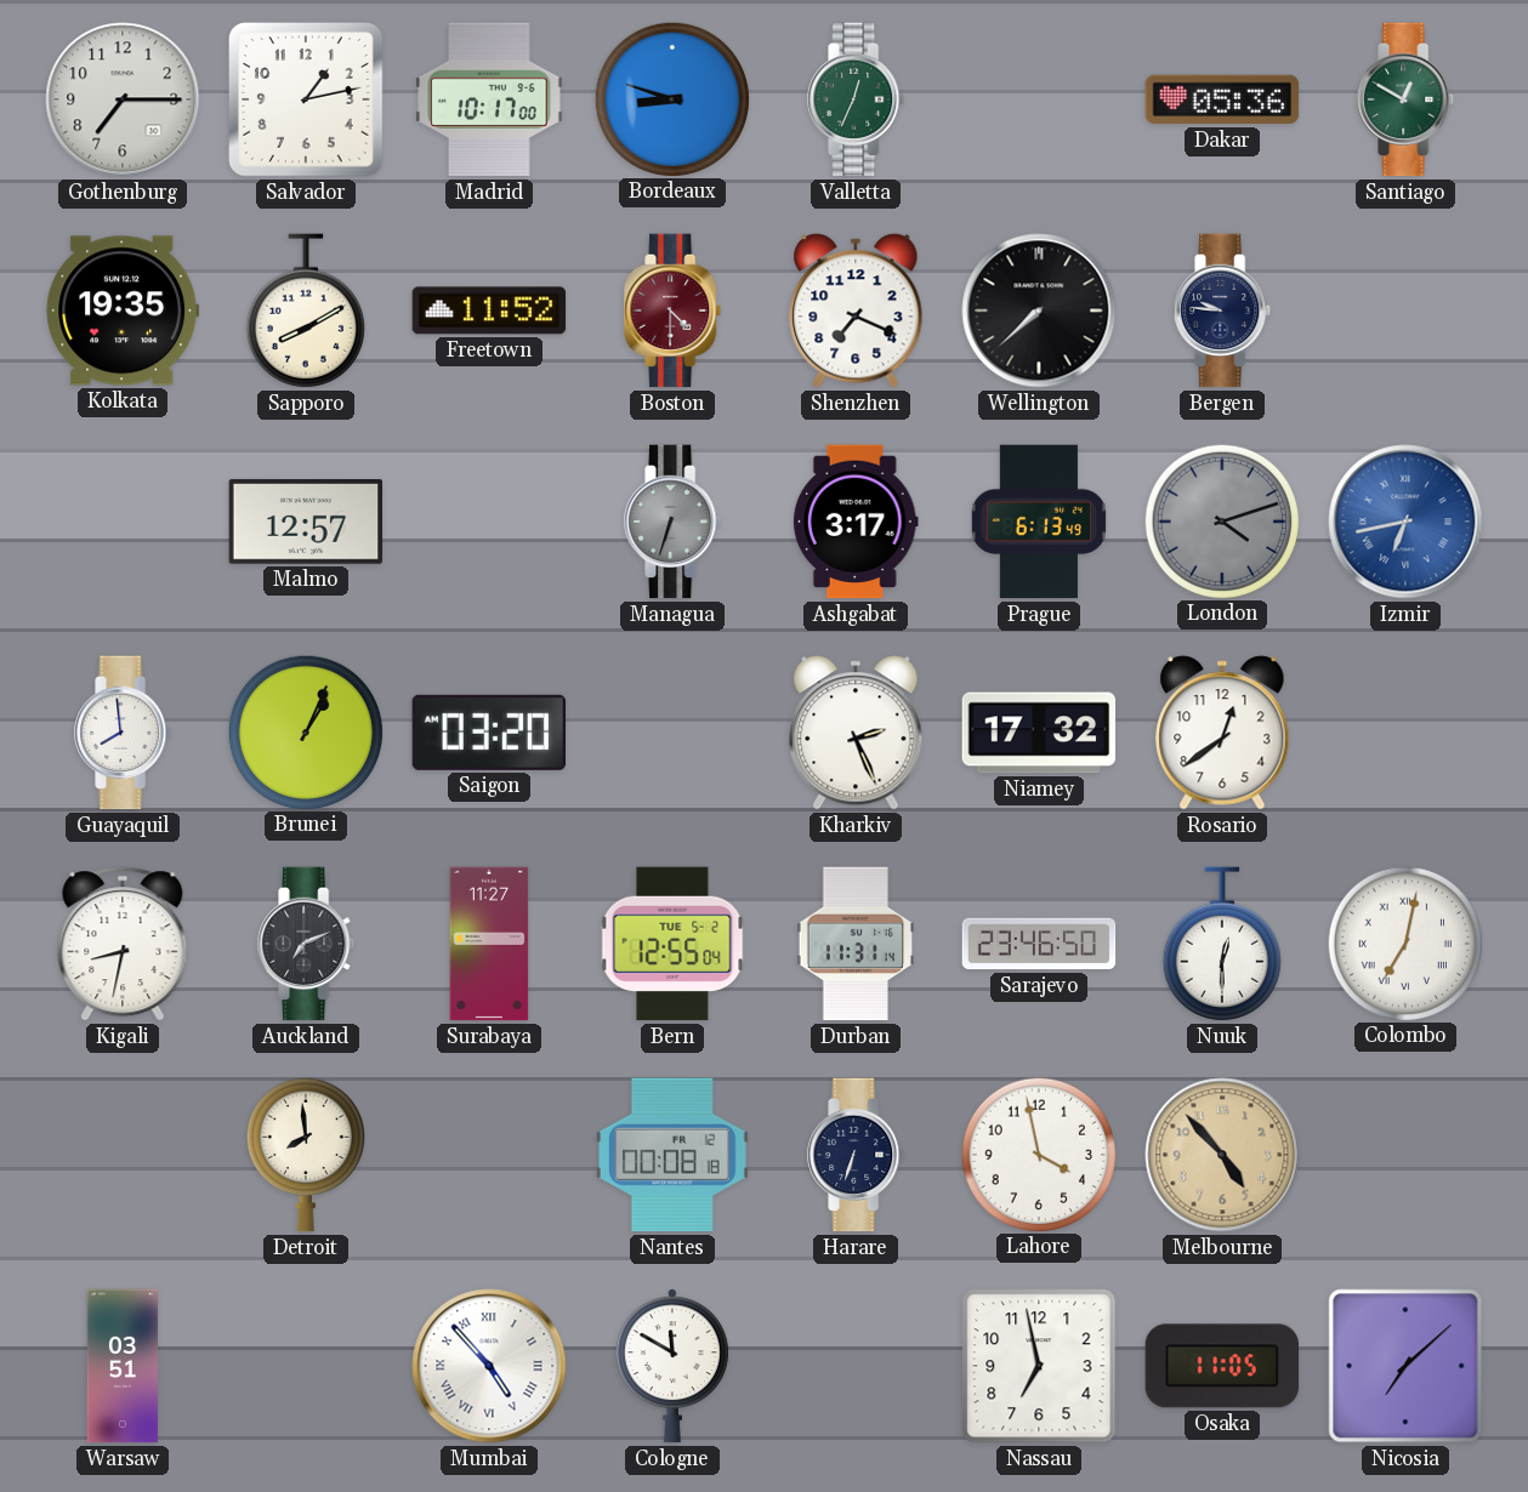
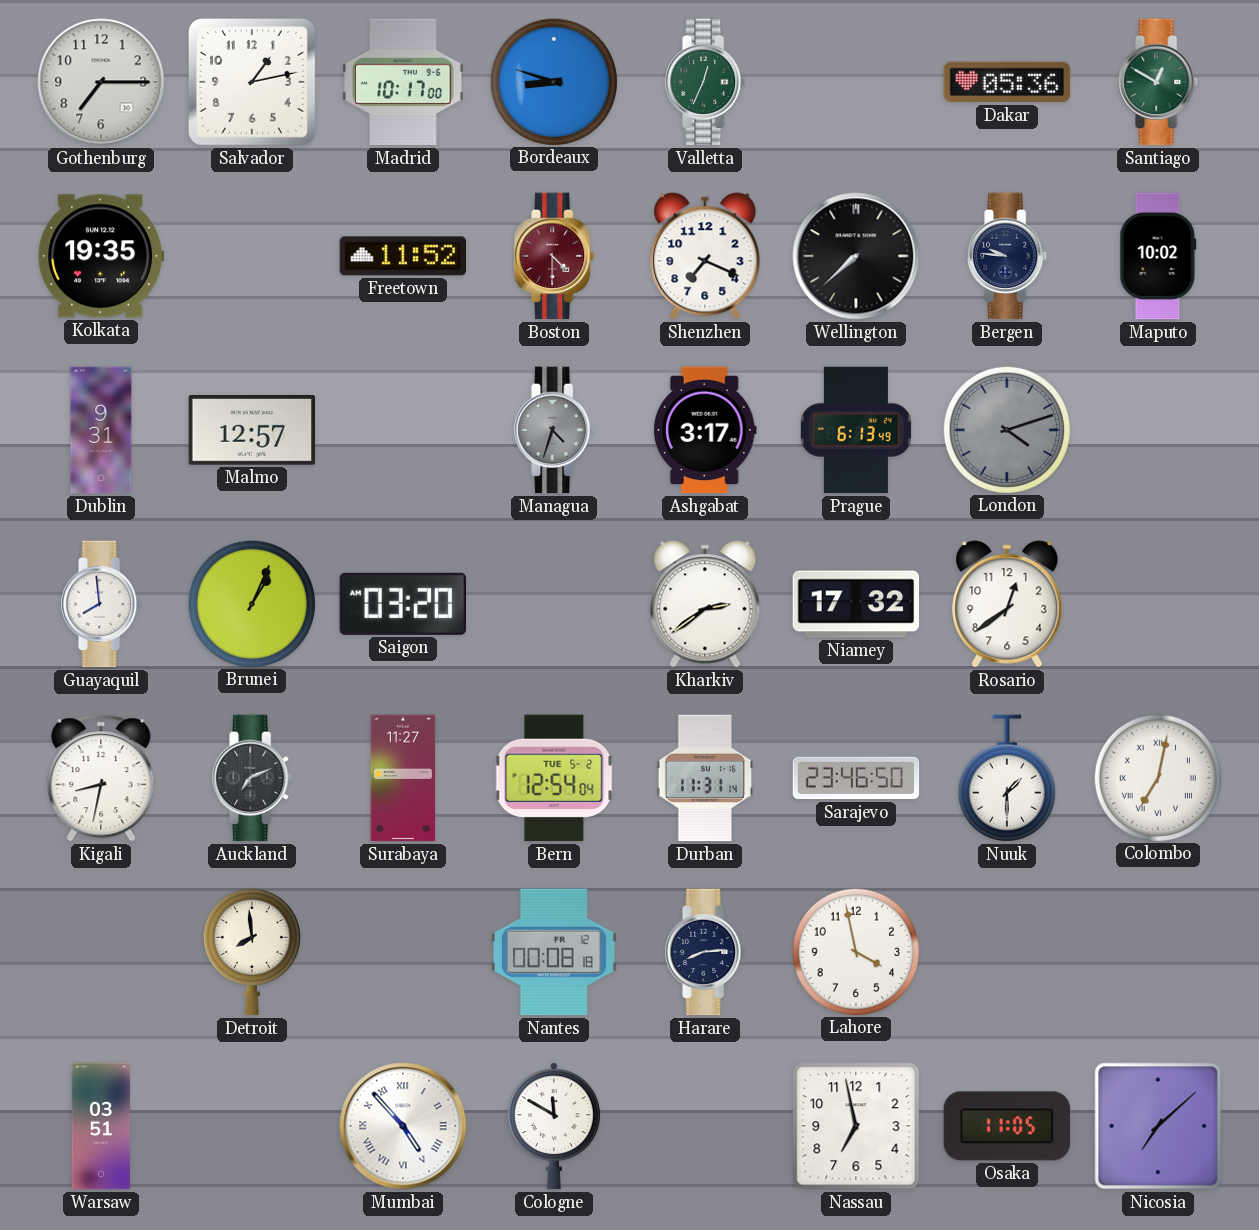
Sapporo: 8:10 -> none (306, 311)
Maputo: none -> 10:02 (1158, 256)
Dublin: none -> 9:31 (101, 430)
Managua: 6:33 -> 4:33 (555, 430)
Izmir: 6:43 -> none (1405, 522)
Kharkiv: 2:26 -> 2:39 (705, 604)
Bern: 12:55 -> 12:54 (554, 778)
Nuuk: 12:30 -> 1:30 (1007, 778)
Harare: 6:33 -> 8:14 (706, 952)
Melbourne: 4:53 -> none (1222, 1155)
